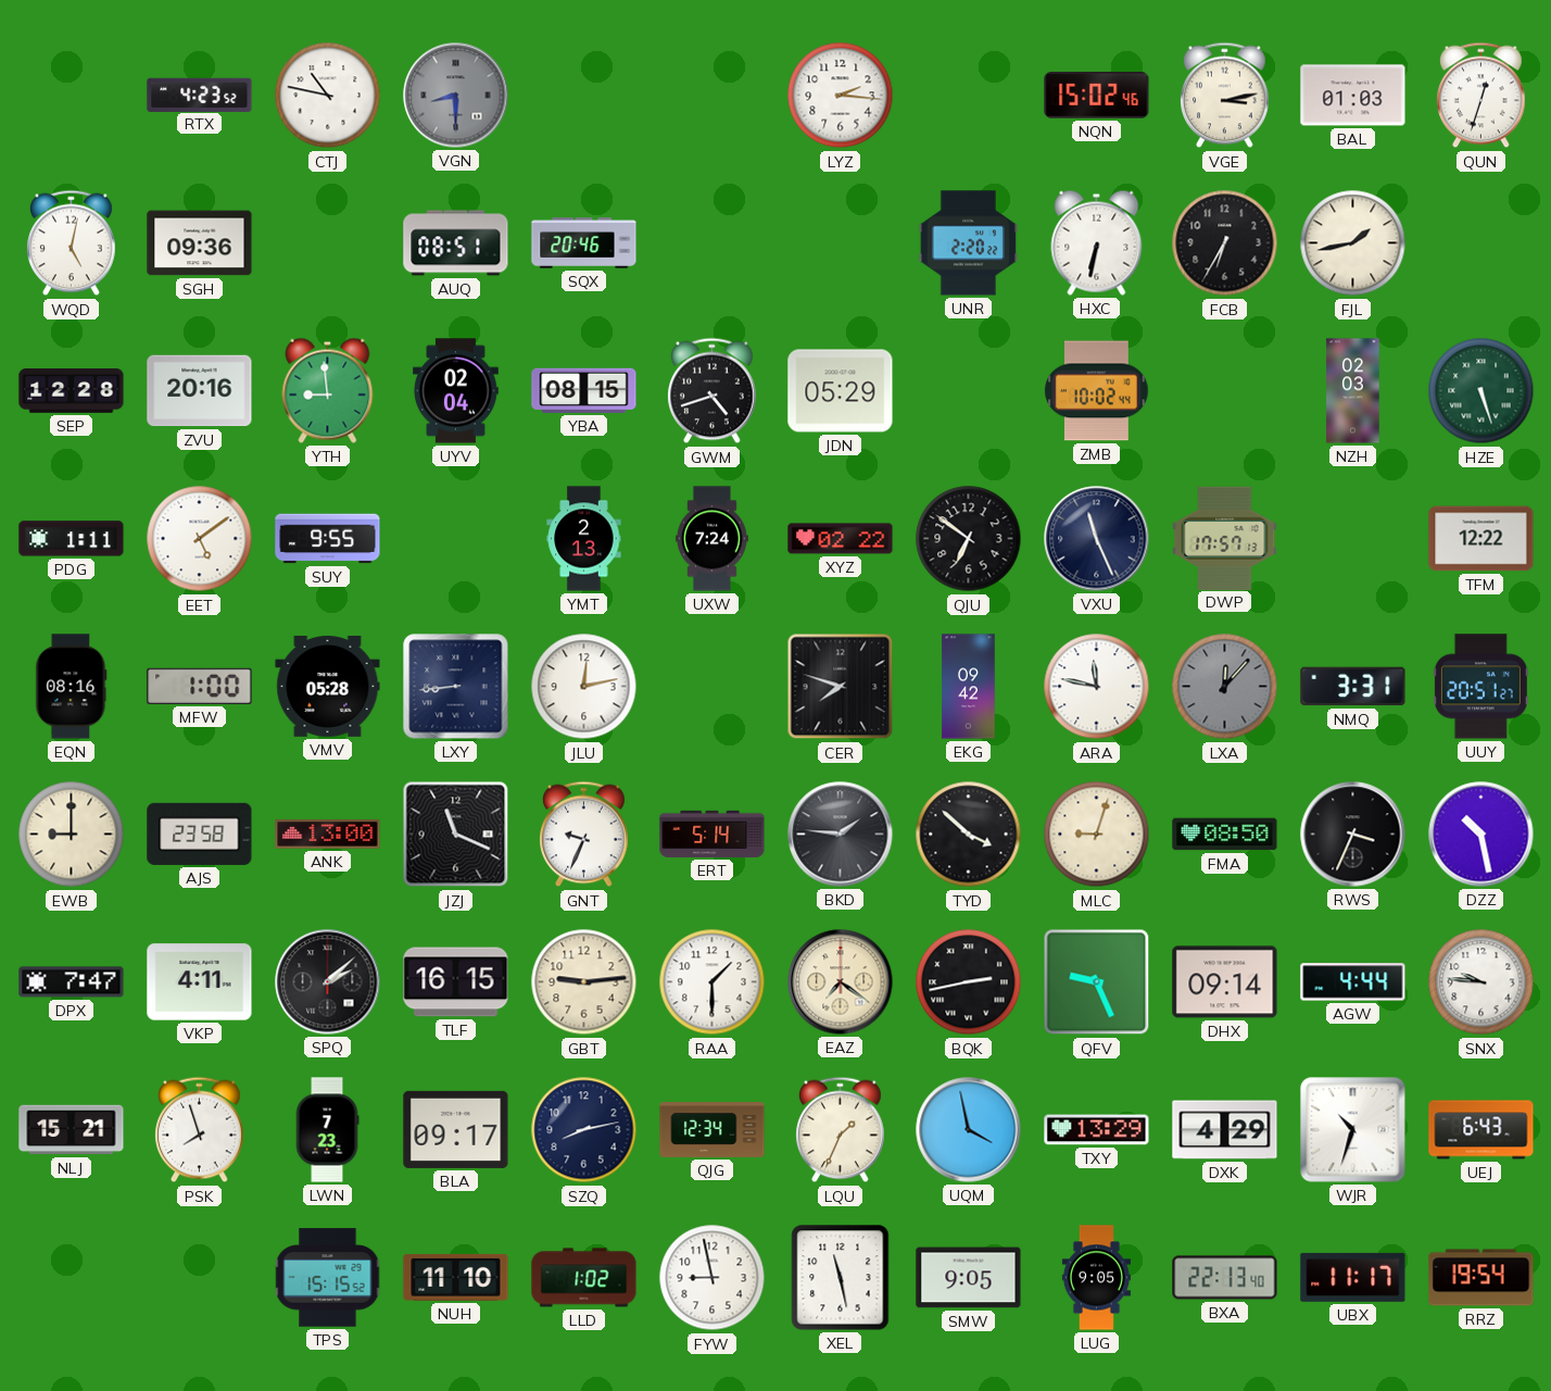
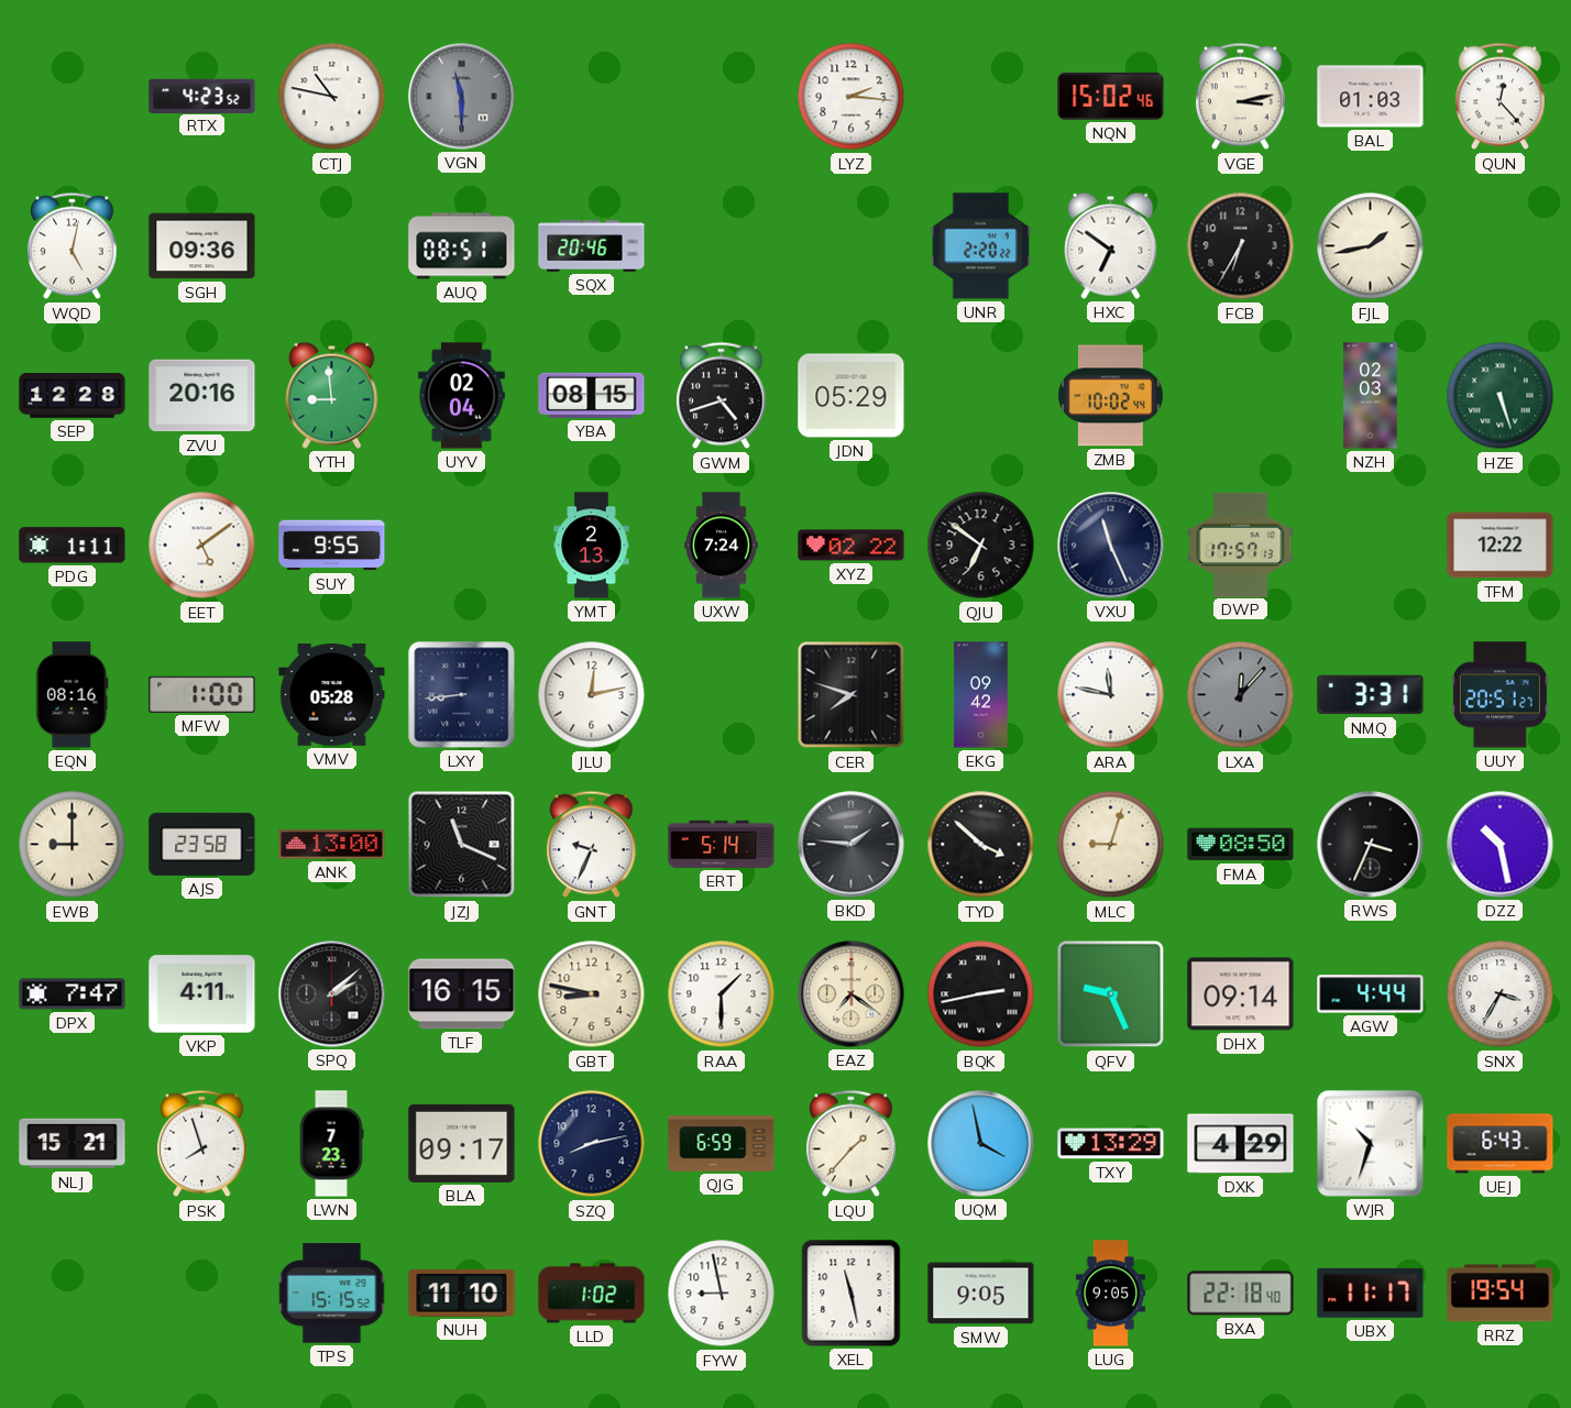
VGN: 8:30 -> 11:30 (462, 97)
QUN: 12:33 -> 12:23 (1501, 97)
HXC: 6:32 -> 6:51 (1111, 245)
GBT: 9:14 -> 8:47 (592, 994)
SNX: 9:46 -> 3:35 (1501, 994)
QJG: 12:34 -> 6:59 (722, 1144)
LQU: 1:34 -> 1:37 (852, 1144)
BXA: 22:13 -> 22:18 (1241, 1294)
